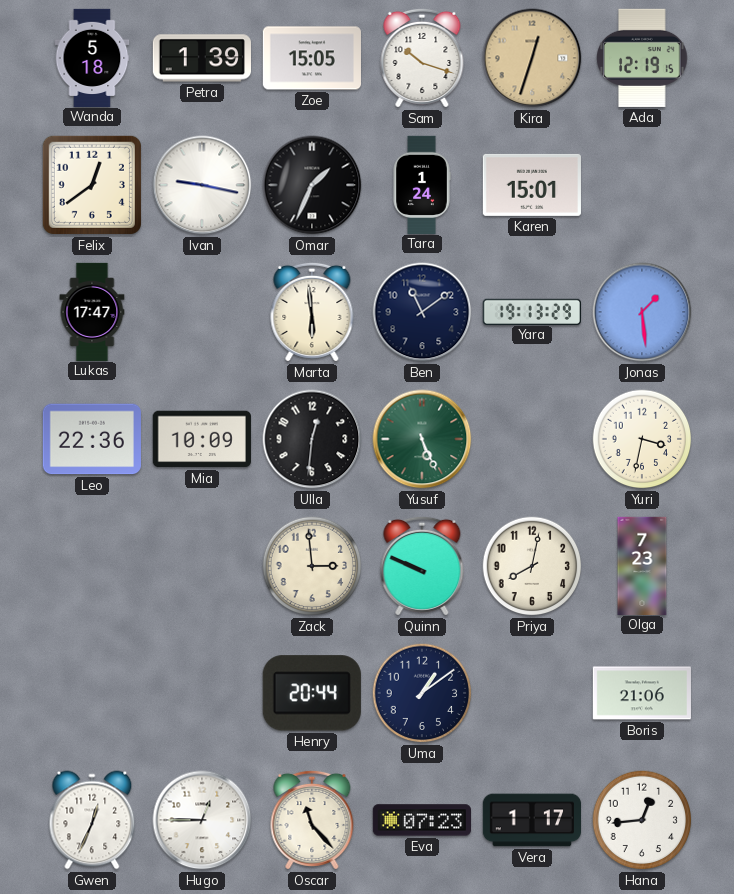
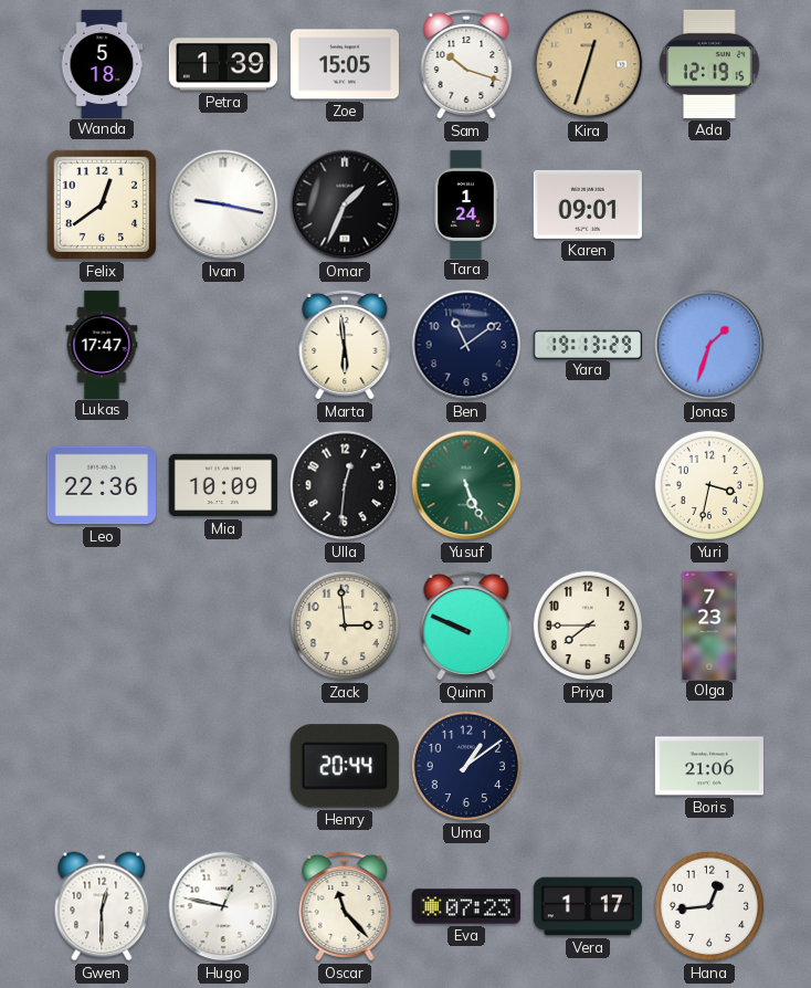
Karen: 15:01 -> 09:01 (588, 204)
Jonas: 1:29 -> 1:33 (709, 345)
Priya: 8:02 -> 7:45 (588, 626)
Gwen: 12:34 -> 12:30 (102, 906)
Hugo: 12:45 -> 12:47 (223, 906)
